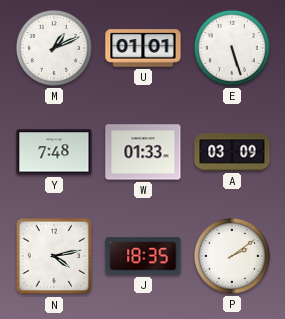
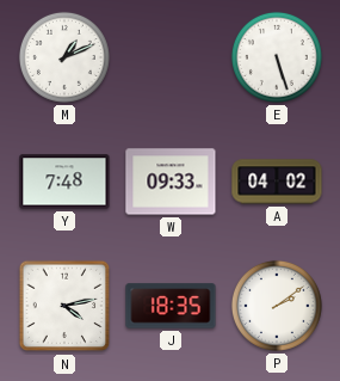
U: 01:01 -> none (143, 48)
W: 01:33 -> 09:33 (171, 182)
A: 03:09 -> 04:02 (277, 182)
